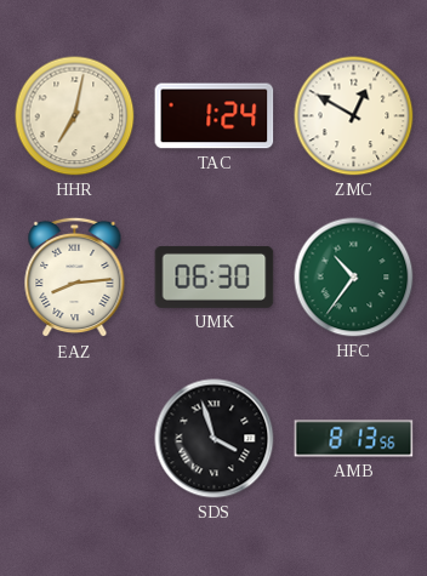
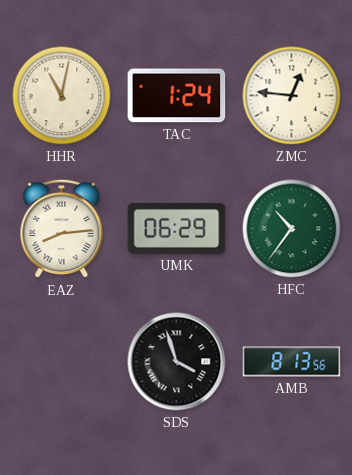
HHR: 7:02 -> 11:02 (62, 96)
ZMC: 12:50 -> 12:46 (292, 96)
UMK: 06:30 -> 06:29 (177, 228)
